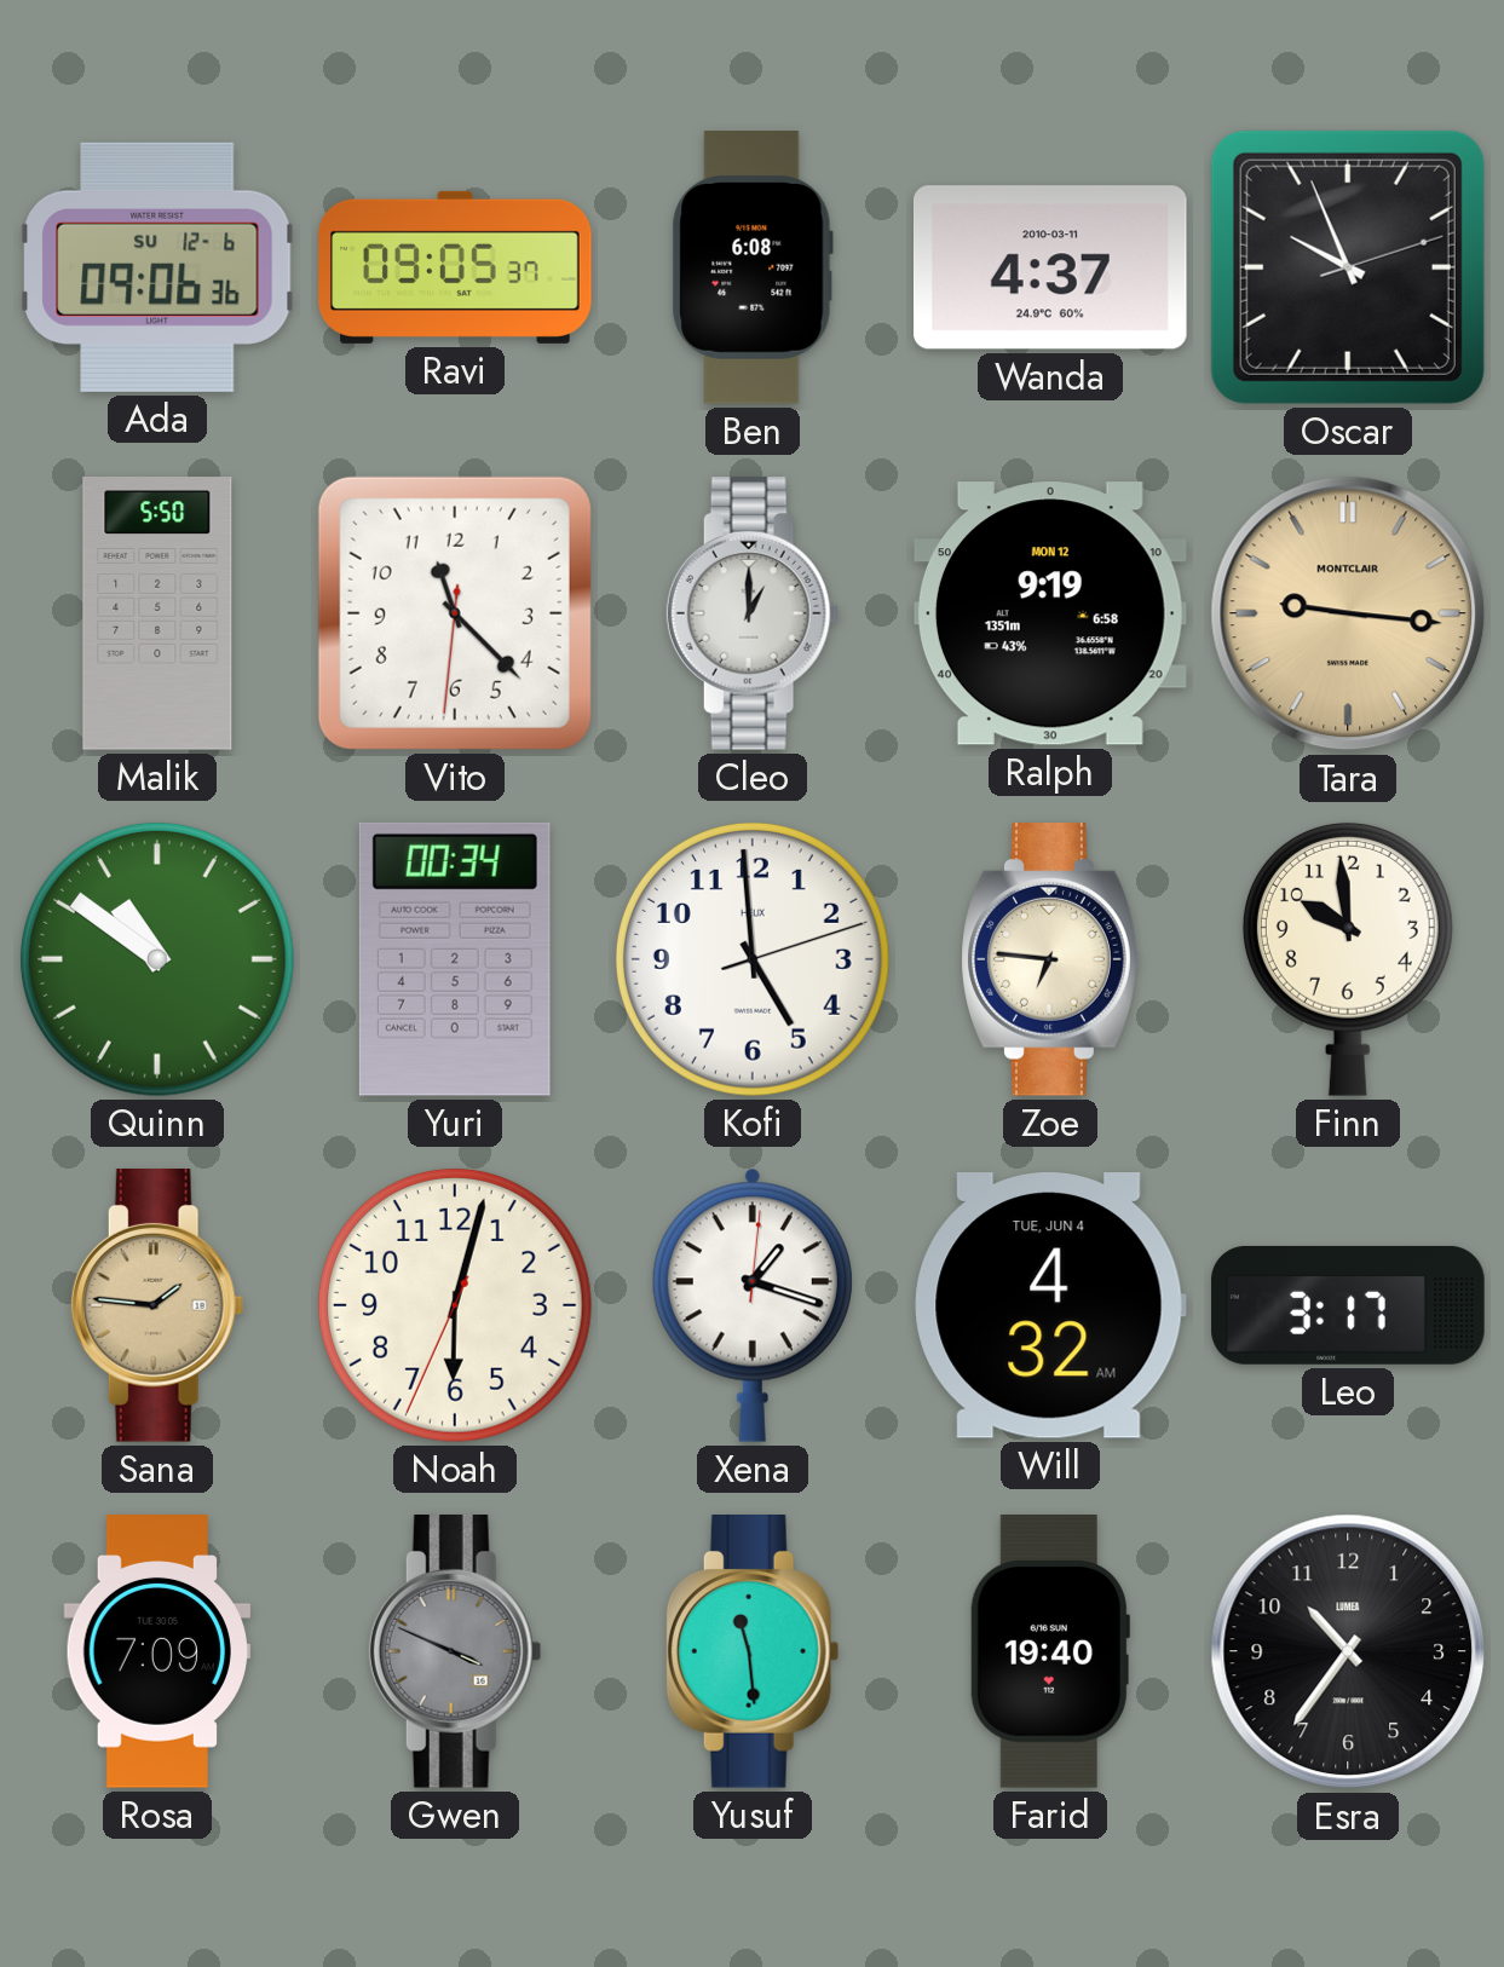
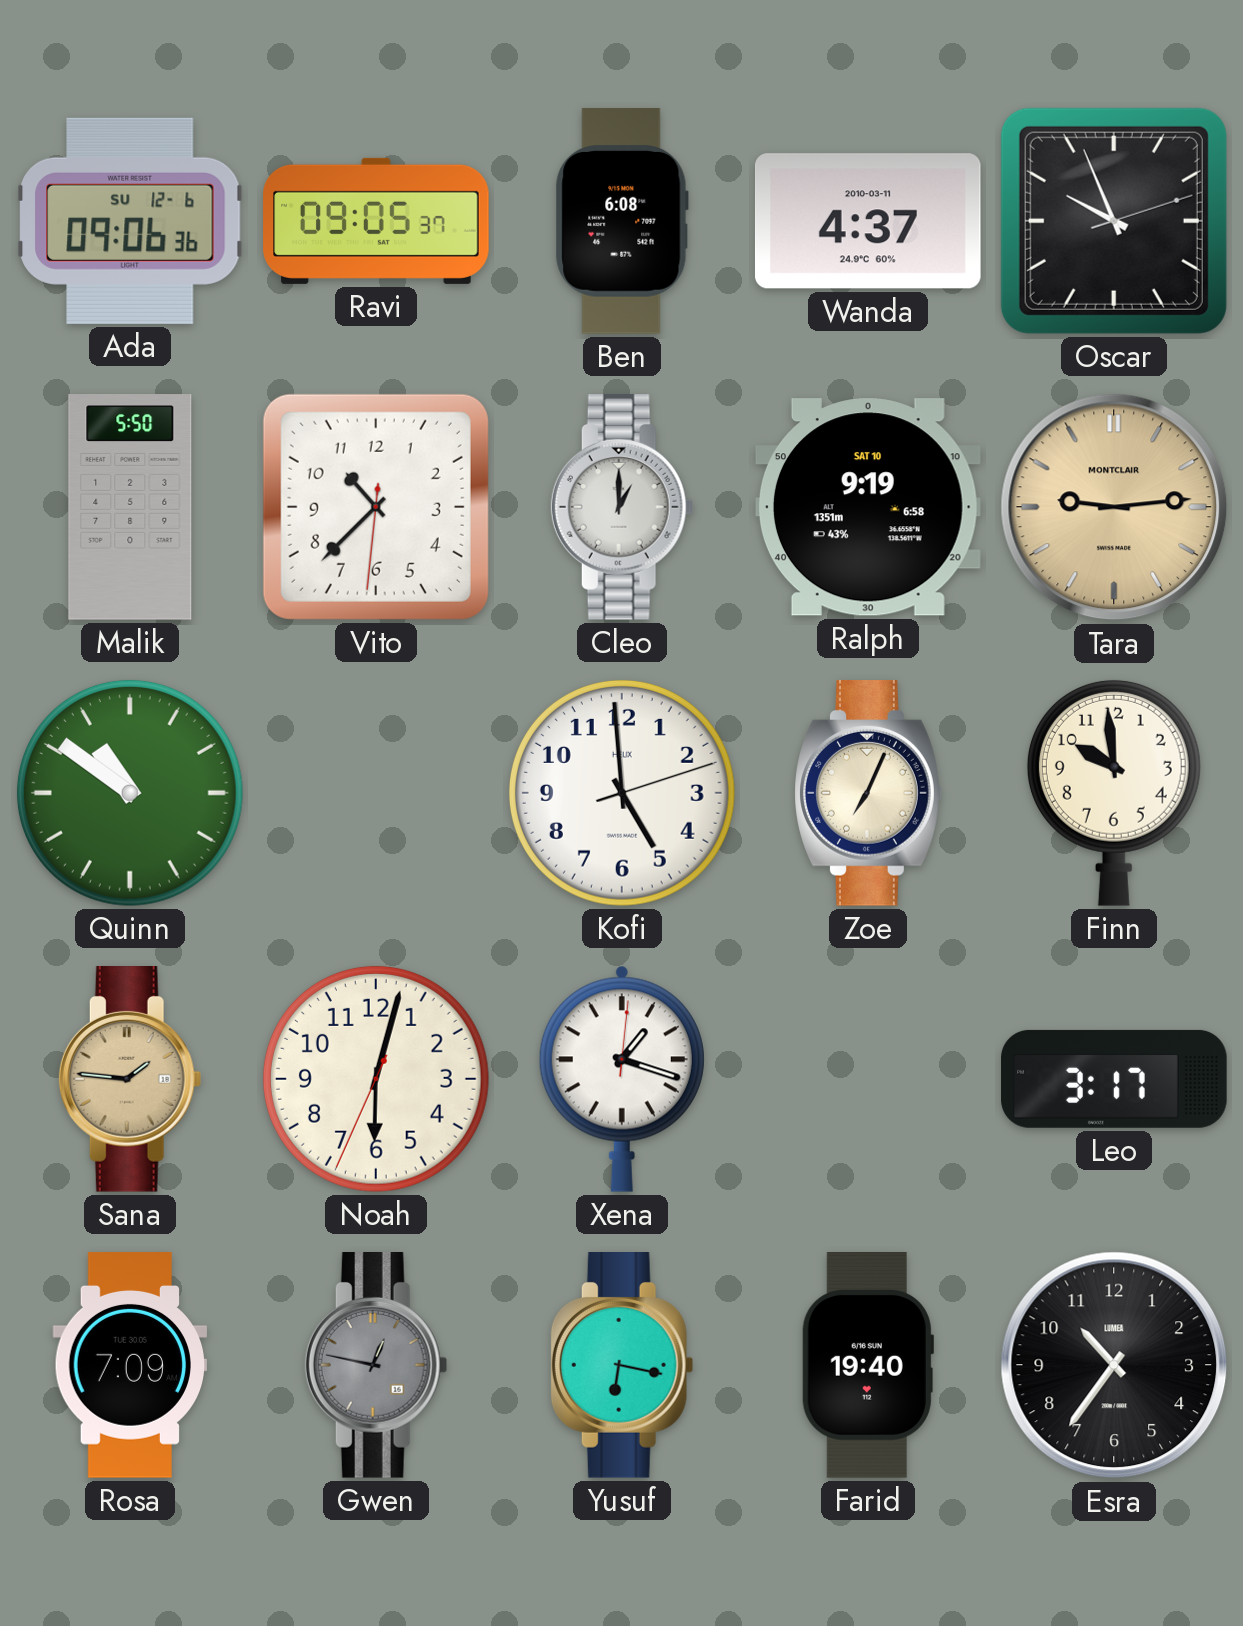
Vito: 11:22 -> 10:37 (376, 507)
Ralph date: MON 12 -> SAT 10 (868, 507)
Tara: 9:16 -> 9:14 (1114, 507)
Yuri: 00:34 -> none (455, 959)
Zoe: 6:46 -> 7:04 (868, 794)
Will: 4:32 -> none (1050, 1306)
Gwen: 3:49 -> 12:47 (376, 1366)
Yusuf: 11:29 -> 6:17 (622, 1366)
